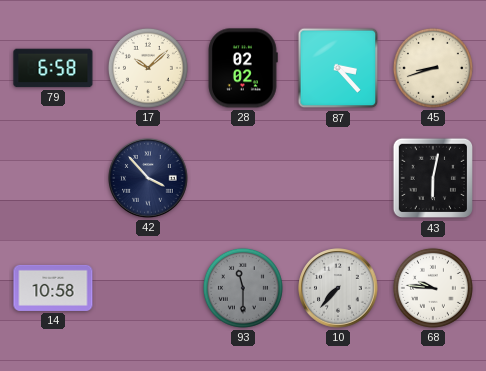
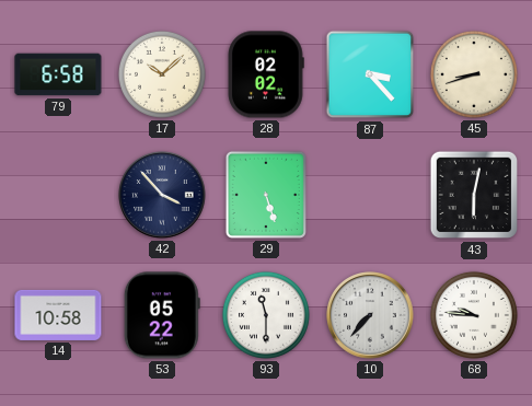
29: none -> 5:27 (266, 195)
53: none -> 05:22 (162, 315)
93 dial: grey -> white (266, 315)
